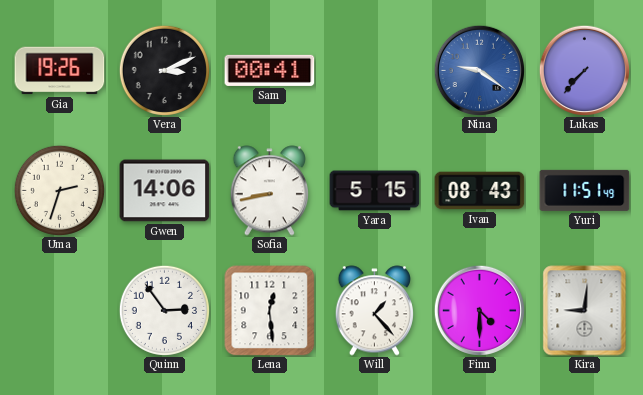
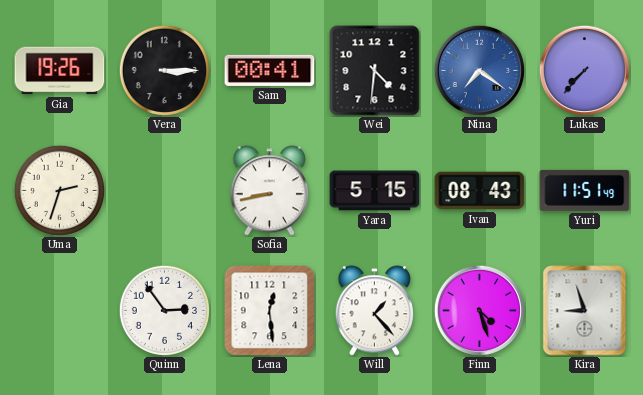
Vera: 3:11 -> 3:15 (164, 70)
Wei: none -> 4:31 (375, 71)
Nina: 9:21 -> 7:21 (479, 70)
Gwen: 14:06 -> none (165, 191)
Finn: 4:30 -> 4:27 (479, 310)
Kira: 9:01 -> 8:57 (585, 311)
